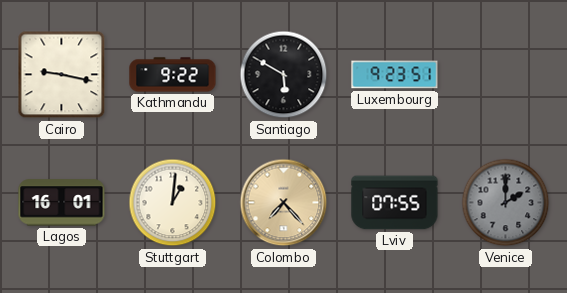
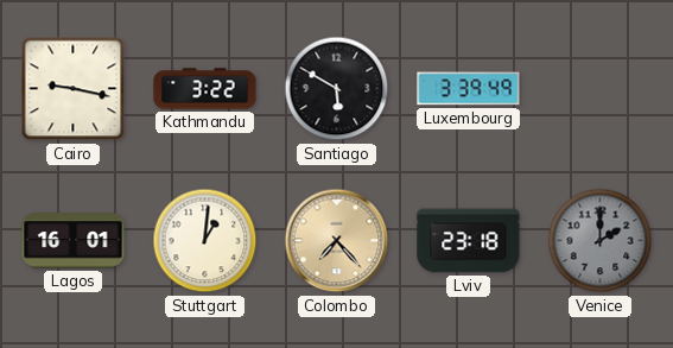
Kathmandu: 9:22 -> 3:22 (205, 89)
Luxembourg: 9:23 -> 3:39 (469, 89)
Lviv: 07:55 -> 23:18 (469, 241)
